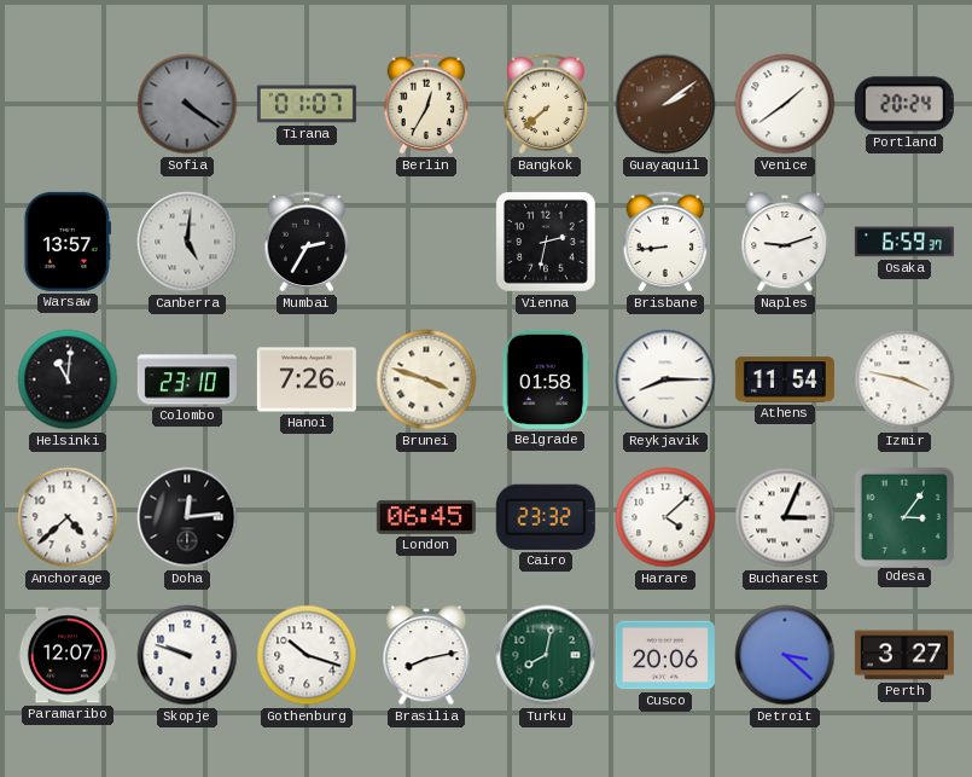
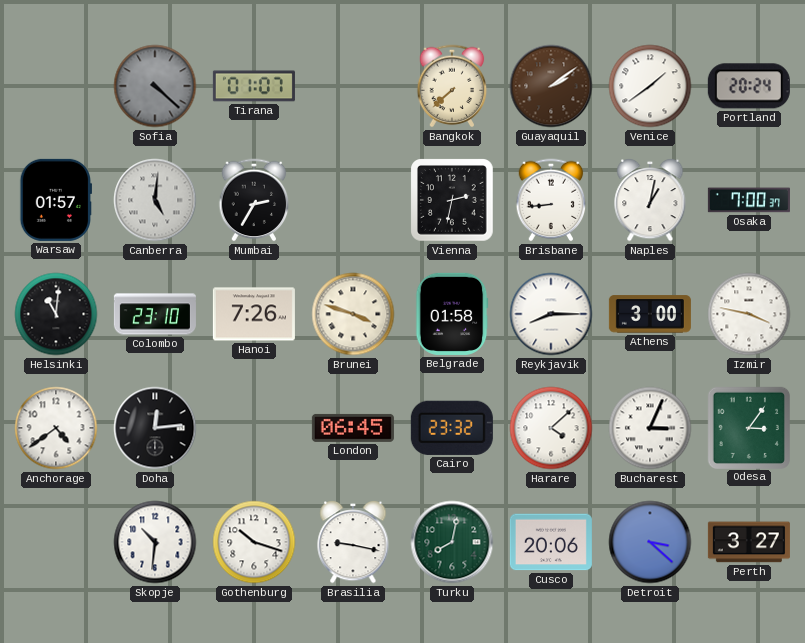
Sofia: 4:21 -> 4:22 (155, 86)
Berlin: 12:35 -> none (426, 104)
Warsaw: 13:57 -> 01:57 (55, 200)
Naples: 9:12 -> 1:02 (650, 200)
Osaka: 6:59 -> 7:00 (749, 200)
Athens: 11:54 -> 3:00 (650, 314)
Anchorage: 4:38 -> 4:39 (56, 428)
Paramaribo: 12:07 -> none (68, 655)
Skopje: 9:48 -> 10:31 (155, 542)
Brasilia: 8:13 -> 9:17 (353, 542)
